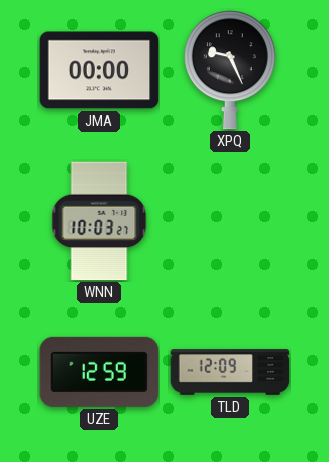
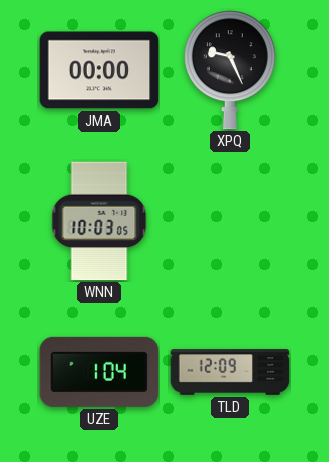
WNN: 10:03:27 -> 10:03:05 (99, 221)
UZE: 12:59 -> 1:04 (99, 372)
